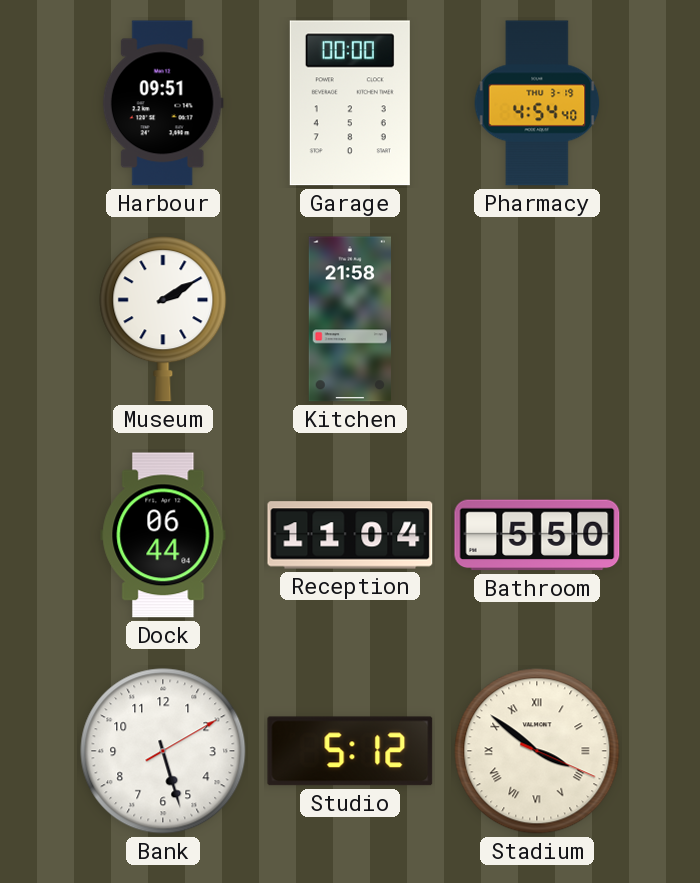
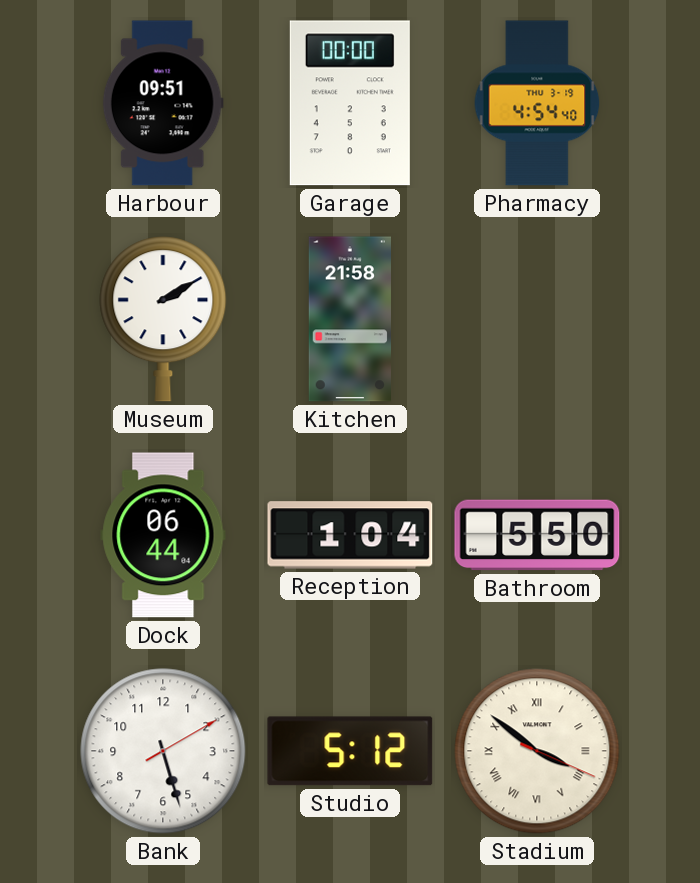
Reception: 11:04 -> 1:04 (350, 535)
